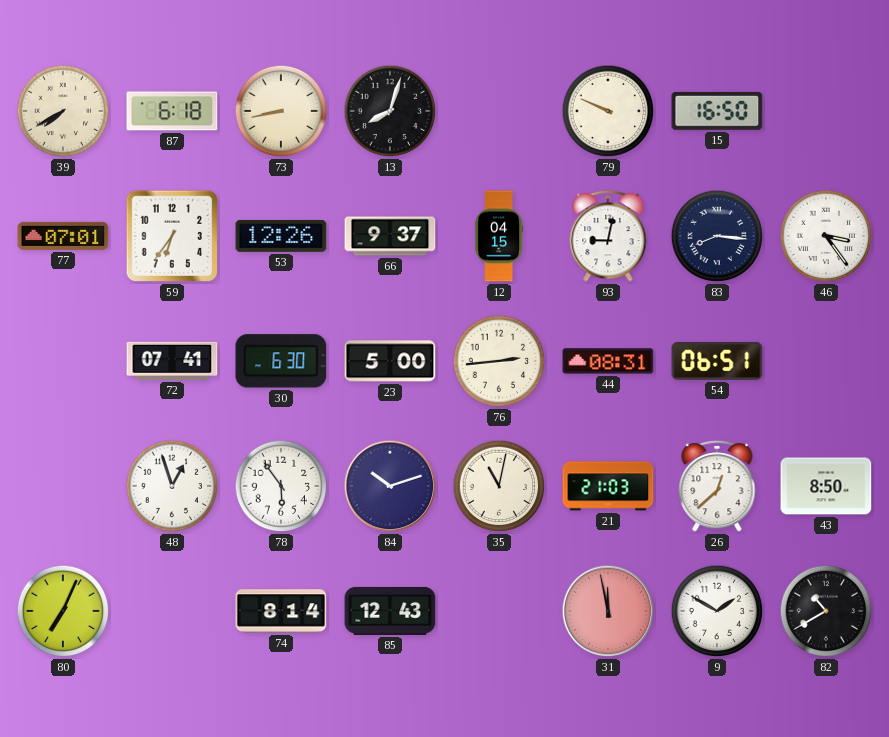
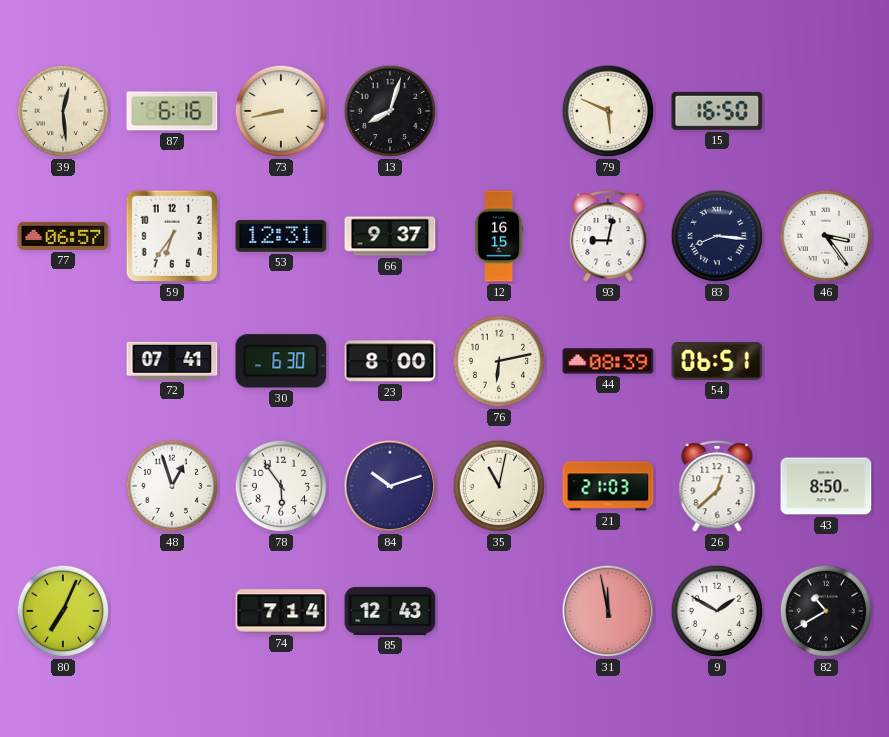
39: 7:40 -> 12:29 (63, 111)
87: 6:18 -> 6:16 (172, 111)
79: 9:49 -> 5:49 (608, 111)
77: 07:01 -> 06:57 (63, 236)
53: 12:26 -> 12:31 (281, 236)
12: 04:15 -> 16:15 (498, 236)
23: 5:00 -> 8:00 (390, 361)
76: 2:44 -> 6:13 (499, 361)
44: 08:31 -> 08:39 (608, 361)
74: 8:14 -> 7:14 (281, 611)
